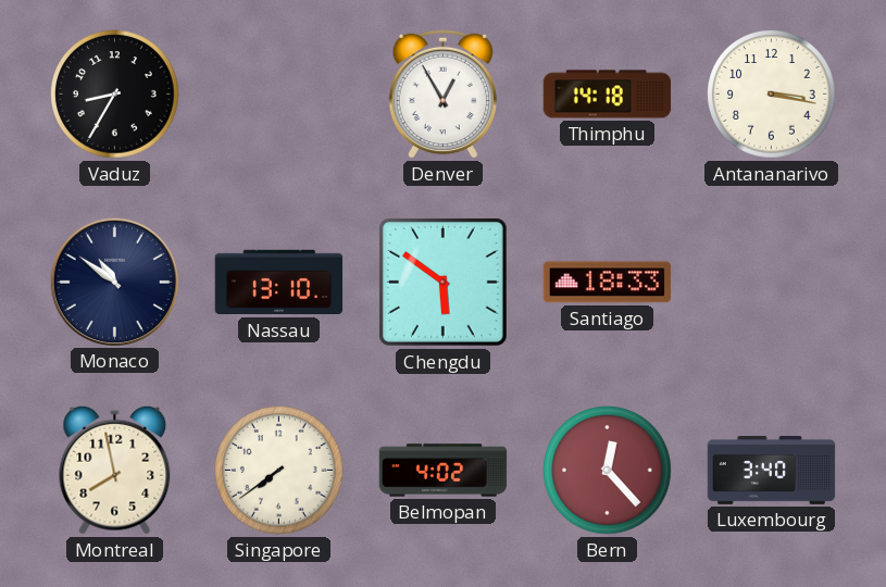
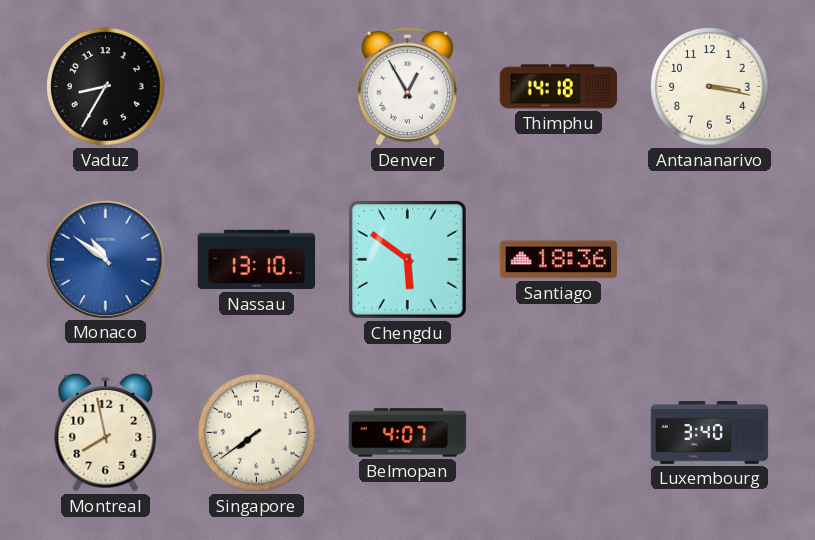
Monaco dial: navy -> blue (105, 259)
Santiago: 18:33 -> 18:36 (559, 260)
Belmopan: 4:02 -> 4:07 (408, 433)
Bern: 12:23 -> none (608, 471)
